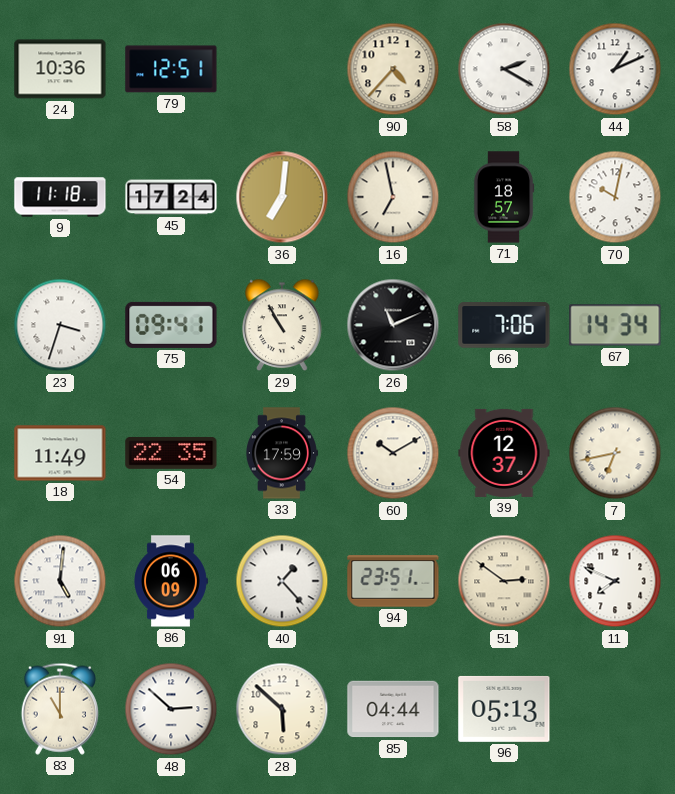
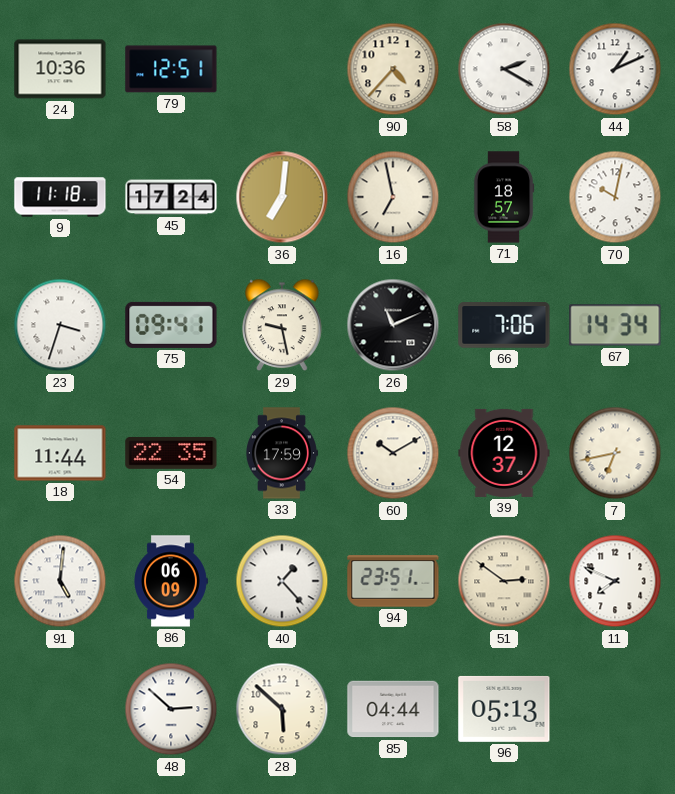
29: 10:55 -> 9:28 (282, 325)
18: 11:49 -> 11:44 (60, 453)
83: 11:00 -> none (60, 709)
